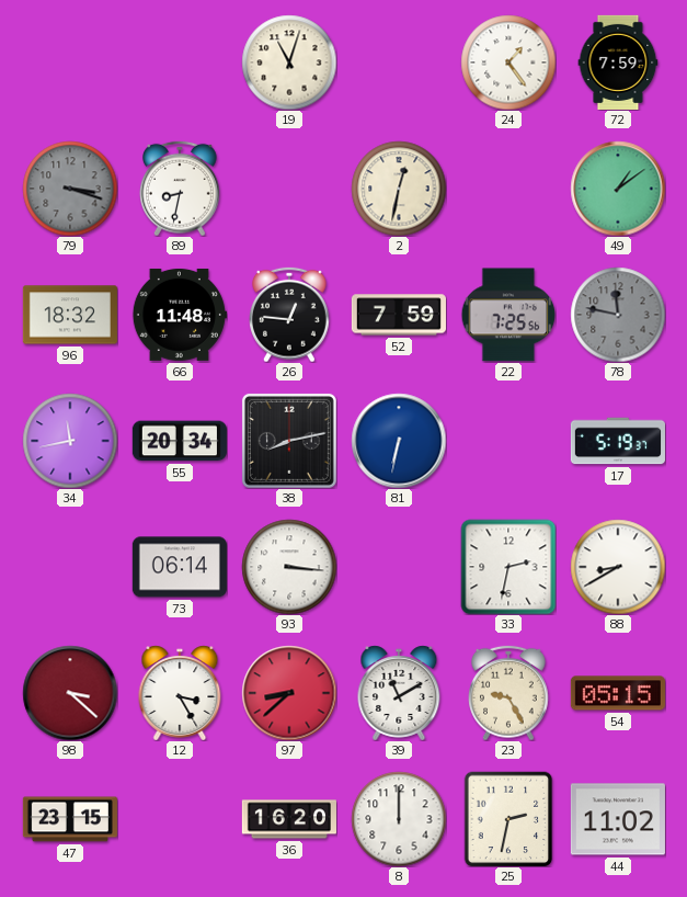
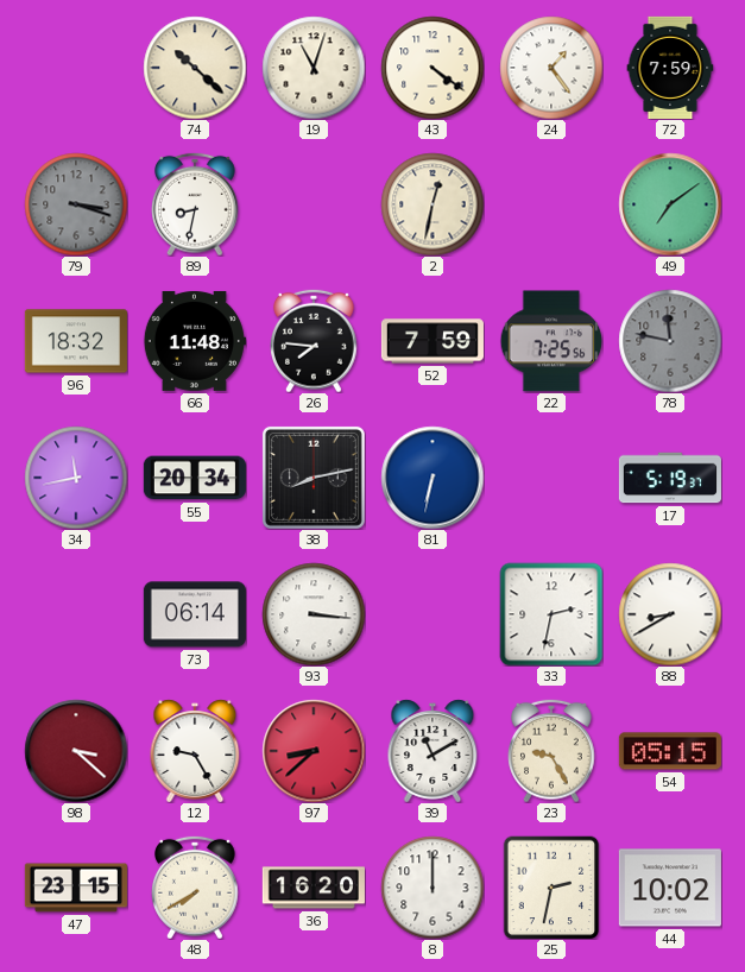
74: none -> 10:22 (195, 68)
43: none -> 4:21 (433, 68)
49: 1:09 -> 7:09 (670, 204)
26: 12:46 -> 7:46 (315, 341)
12: 3:25 -> 9:25 (195, 751)
48: none -> 7:40 (196, 888)
44: 11:02 -> 10:02 (670, 888)
